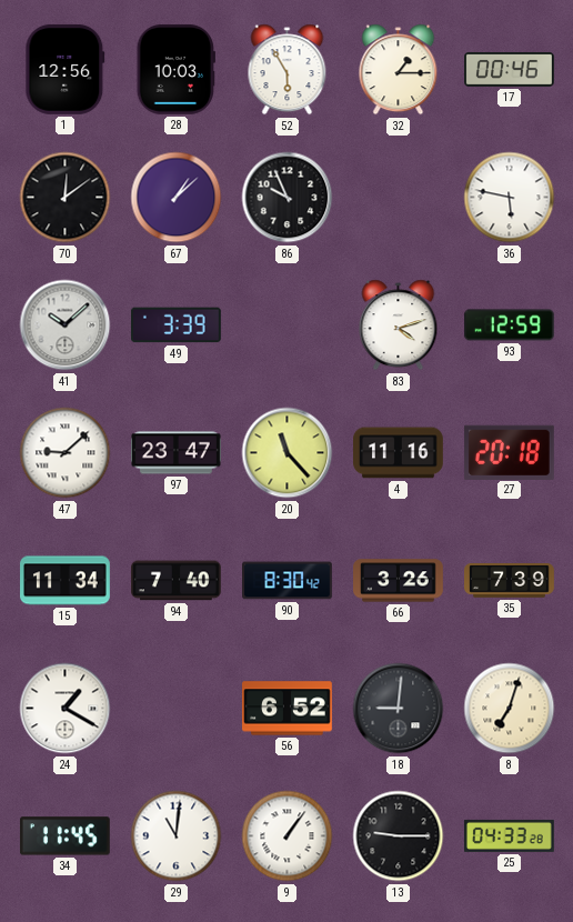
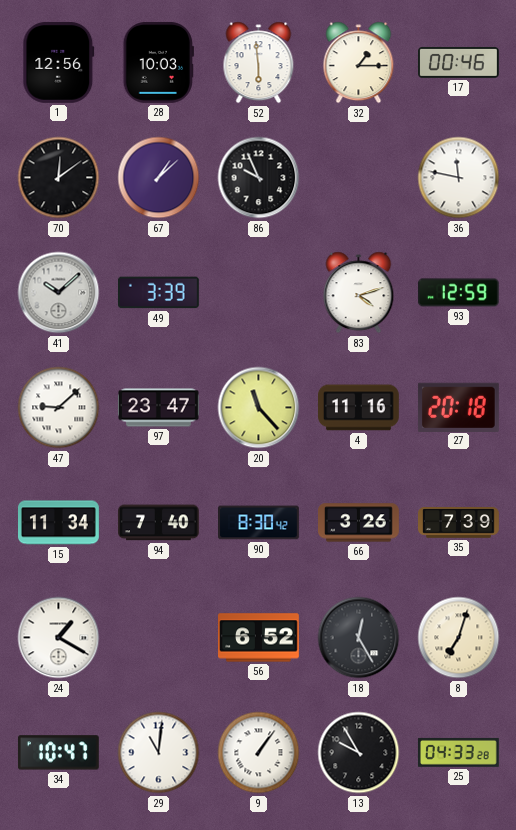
52: 5:55 -> 5:59 (259, 63)
36: 5:47 -> 11:47 (459, 178)
18: 9:01 -> 12:25 (359, 638)
34: 11:45 -> 10:47 (58, 753)
13: 9:15 -> 9:55 (359, 753)
